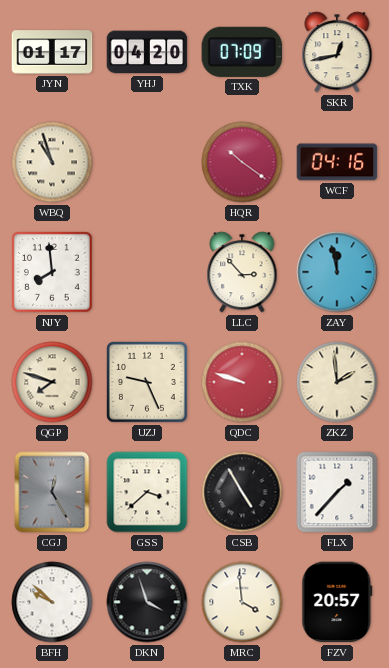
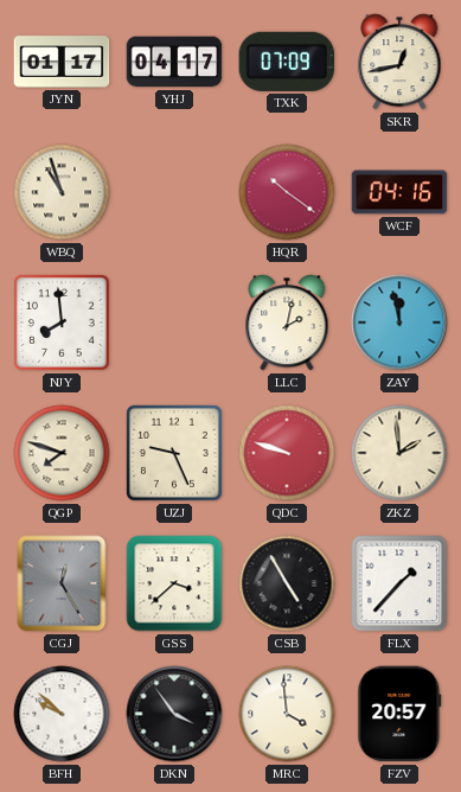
YHJ: 04:20 -> 04:17 (174, 62)
LLC: 2:53 -> 2:02 (287, 322)
DKN: 3:57 -> 3:54 (174, 714)
